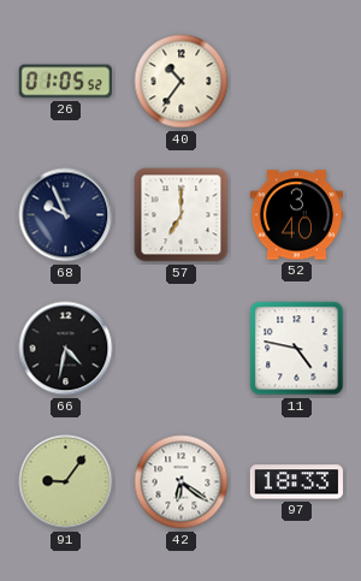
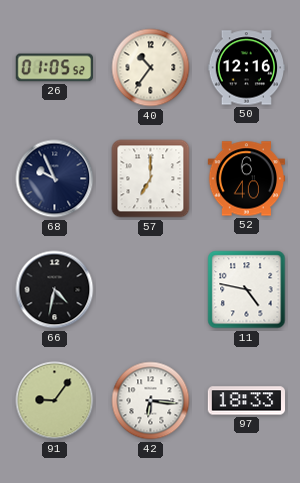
50: none -> 12:16 (247, 68)
52: 3:40 -> 6:40 (247, 179)
42: 6:21 -> 6:16 (151, 401)
